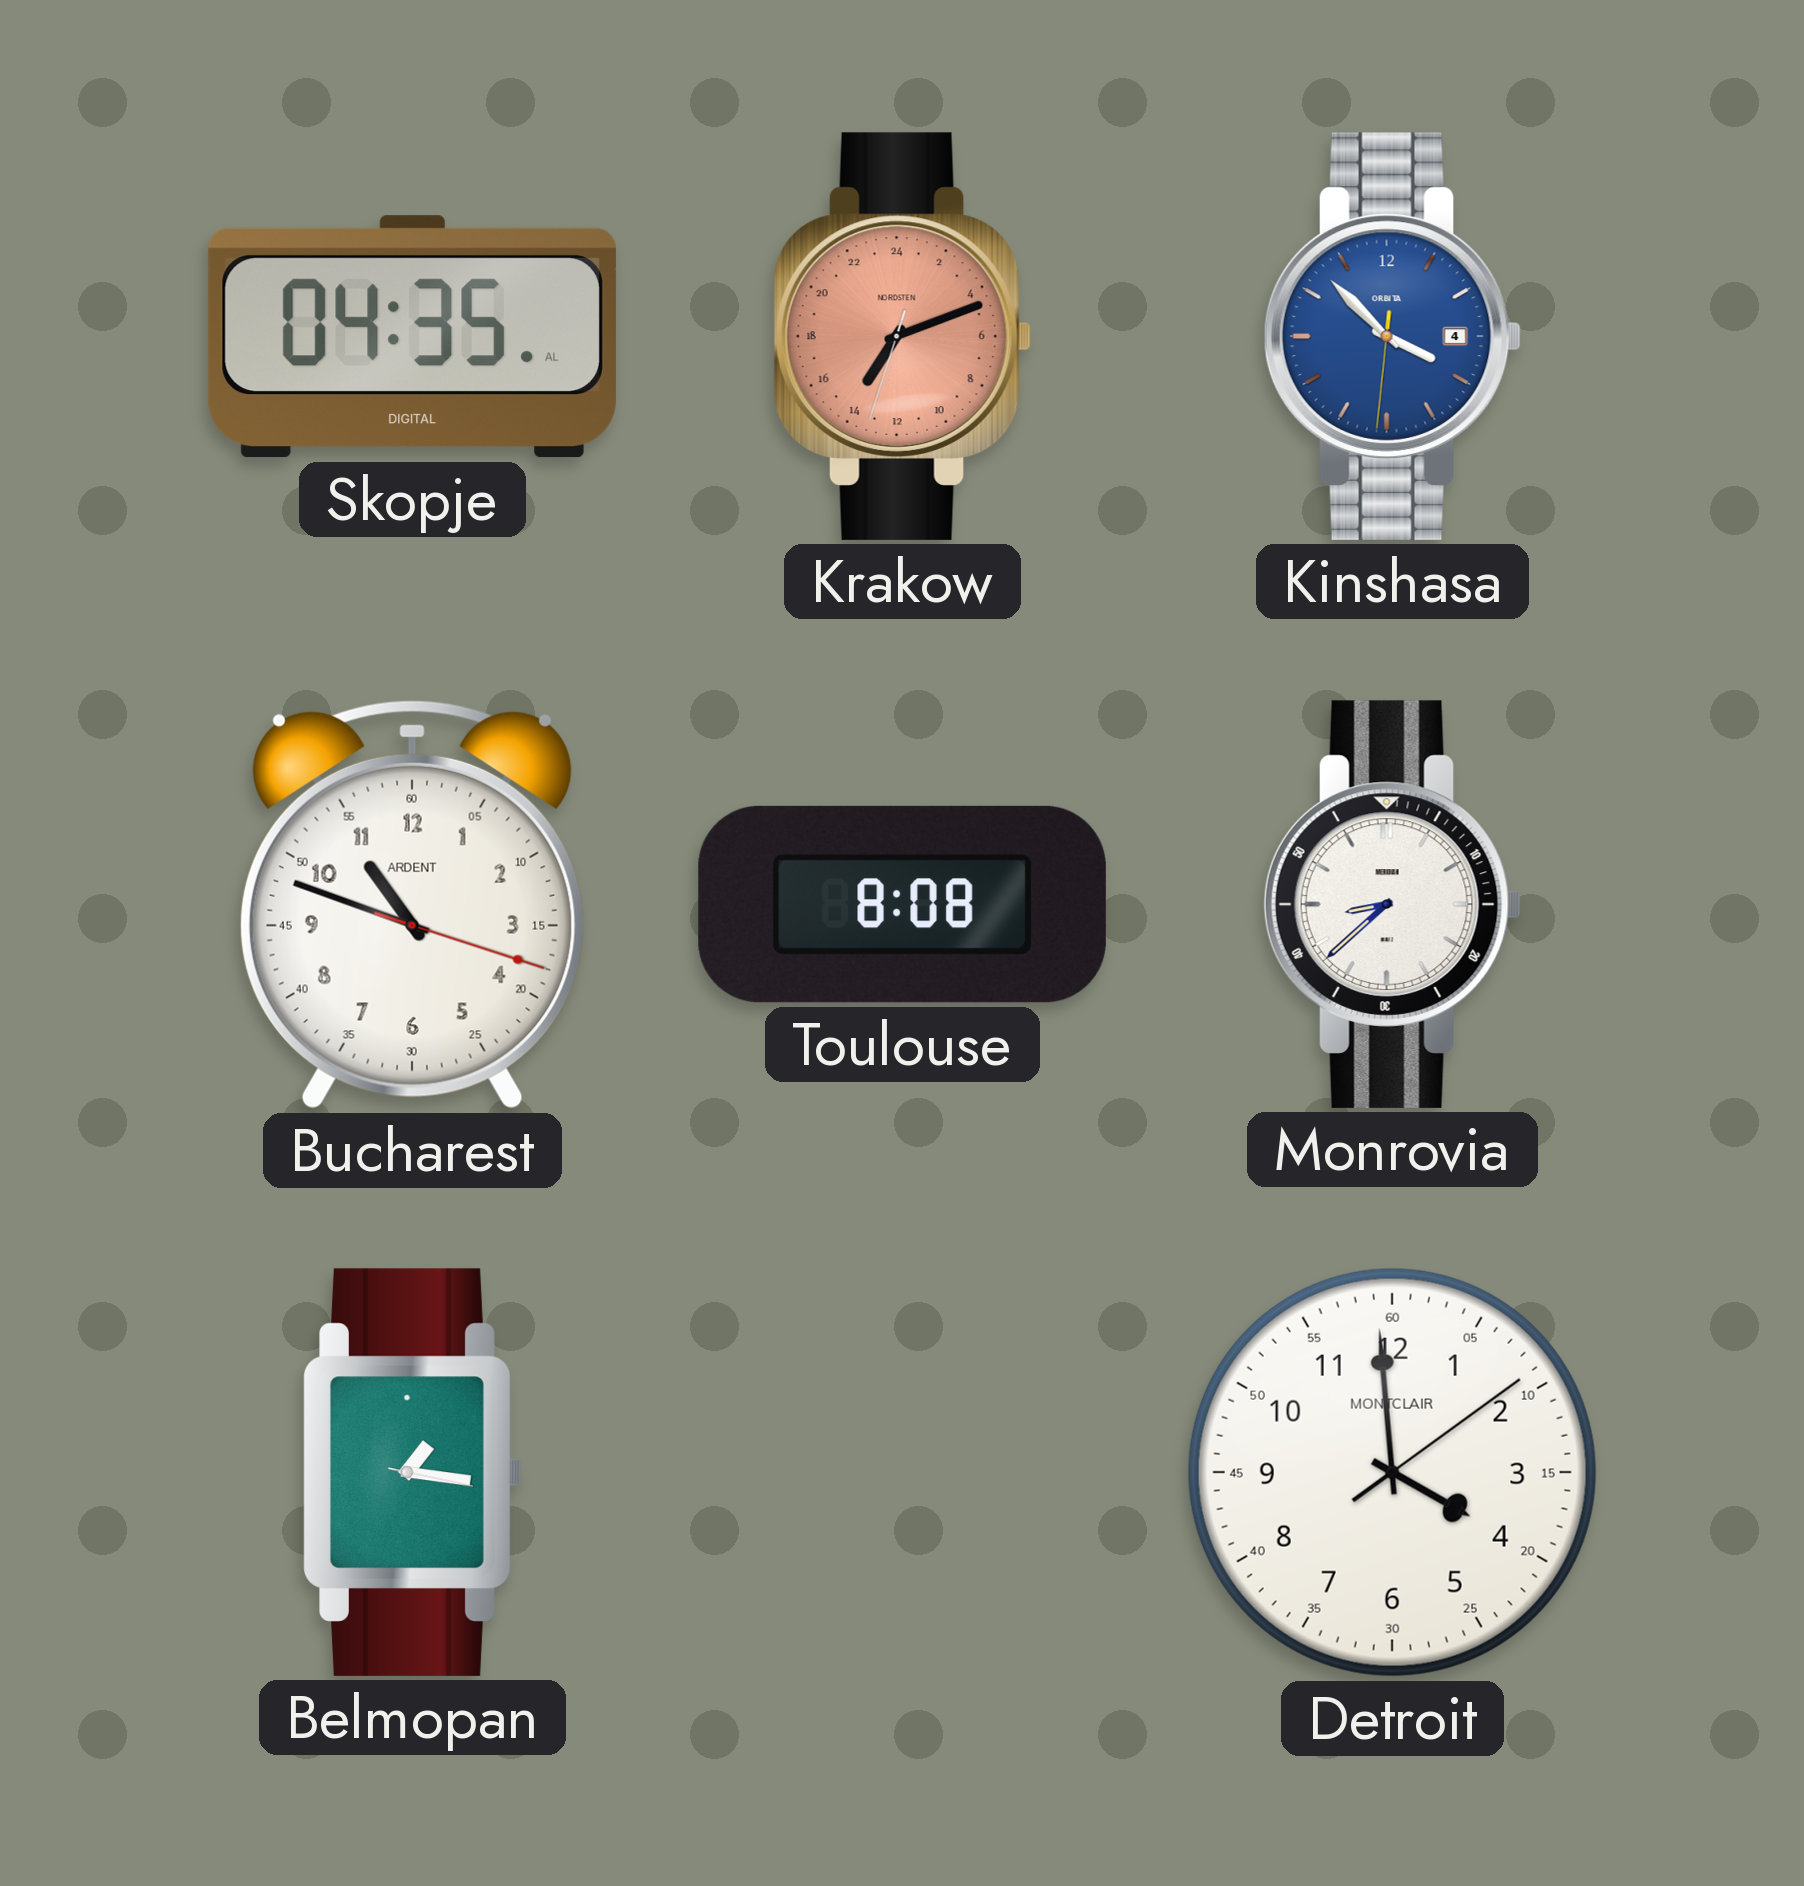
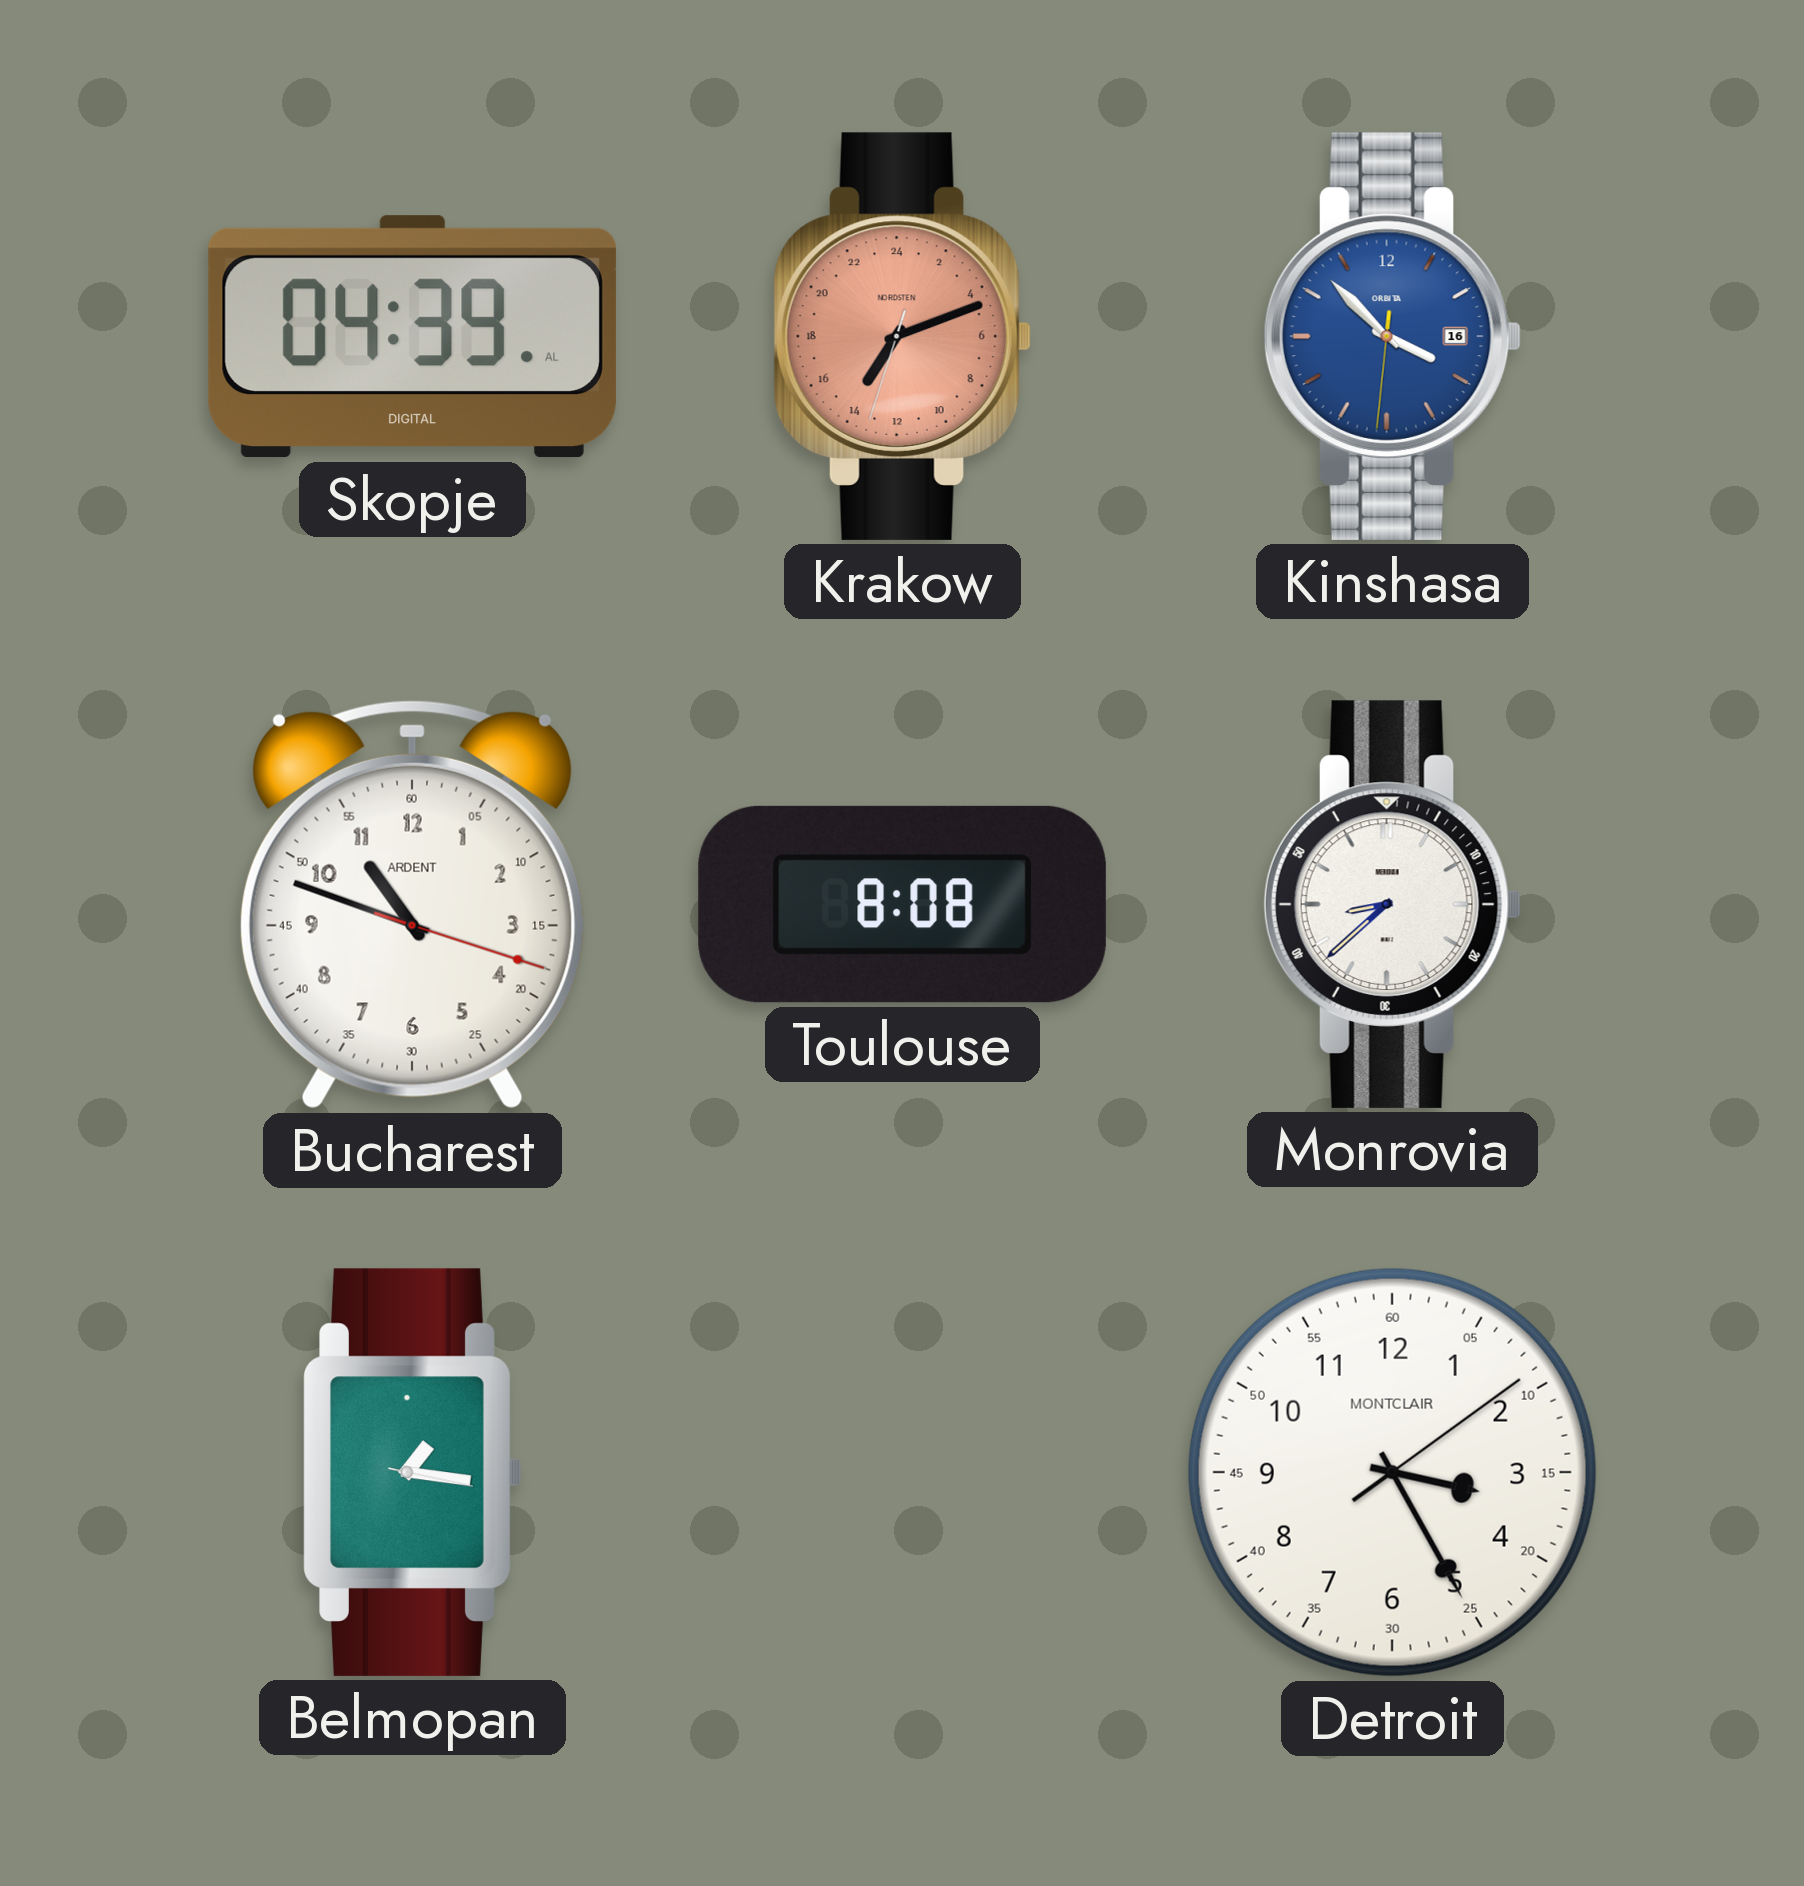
Skopje: 04:35 -> 04:39 (412, 337)
Kinshasa date: 4 -> 16 (1392, 336)
Detroit: 3:59 -> 3:25 (1392, 1472)
